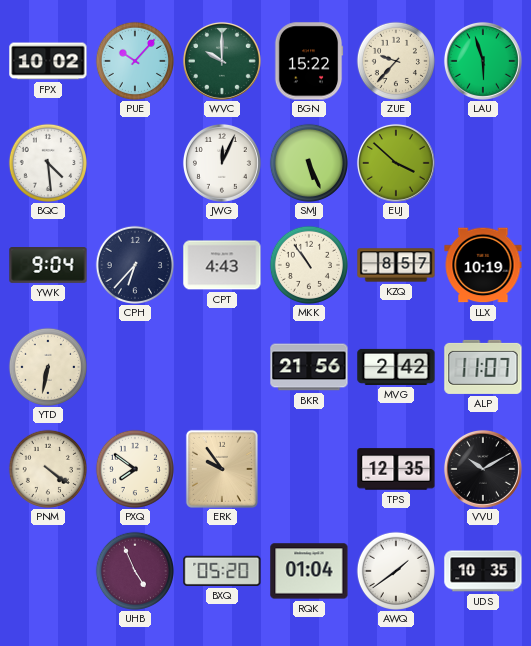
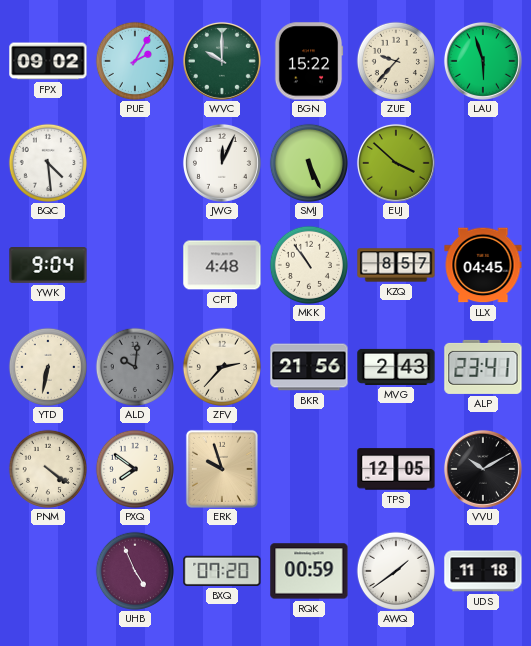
FPX: 10:02 -> 09:02 (48, 61)
PUE: 10:07 -> 2:05 (134, 60)
CPH: 6:37 -> none (134, 264)
CPT: 4:43 -> 4:48 (222, 265)
LLX: 10:19 -> 04:45 (483, 265)
ALD: none -> 10:01 (134, 366)
ZFV: none -> 2:37 (221, 366)
MVG: 2:42 -> 2:43 (396, 367)
ALP: 11:07 -> 23:41 (483, 367)
ERK: 9:54 -> 9:57 (222, 469)
TPS: 12:35 -> 12:05 (396, 469)
BXQ: 05:20 -> 07:20 (222, 571)
RQK: 01:04 -> 00:59 (309, 571)
UDS: 10:35 -> 11:18 (483, 571)
